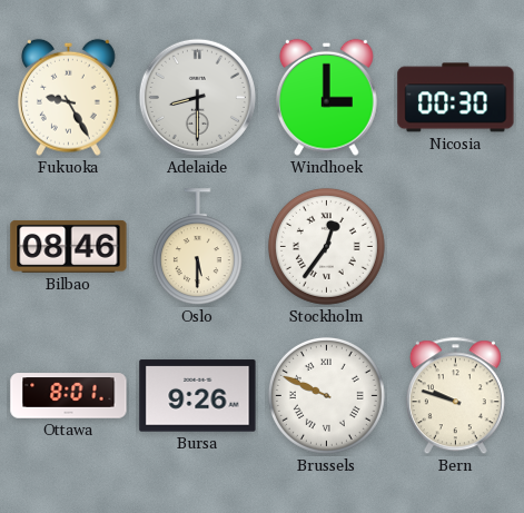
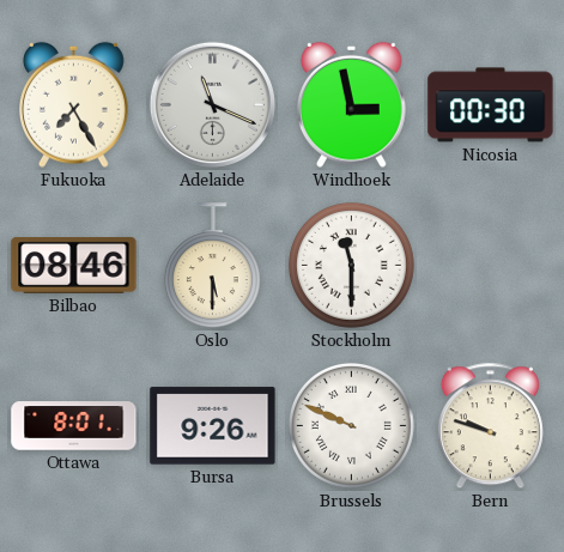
Fukuoka: 9:25 -> 7:25 (74, 104)
Adelaide: 8:30 -> 11:19 (212, 104)
Windhoek: 3:00 -> 2:58 (352, 104)
Stockholm: 12:36 -> 11:30 (351, 265)
